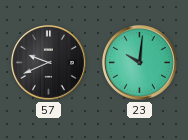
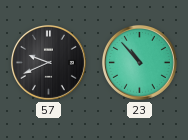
23: 10:01 -> 10:53 (139, 62)
